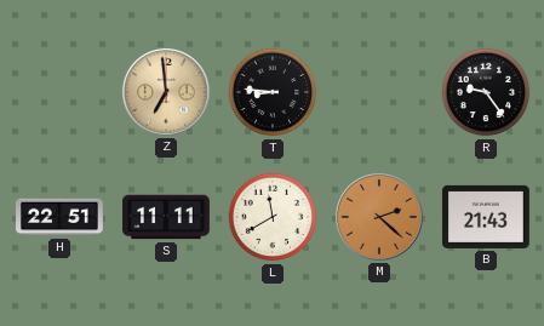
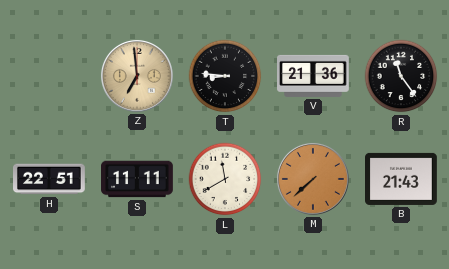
V: none -> 21:36 (314, 76)
R: 9:24 -> 11:24 (401, 76)
M: 2:22 -> 7:38 (313, 179)
